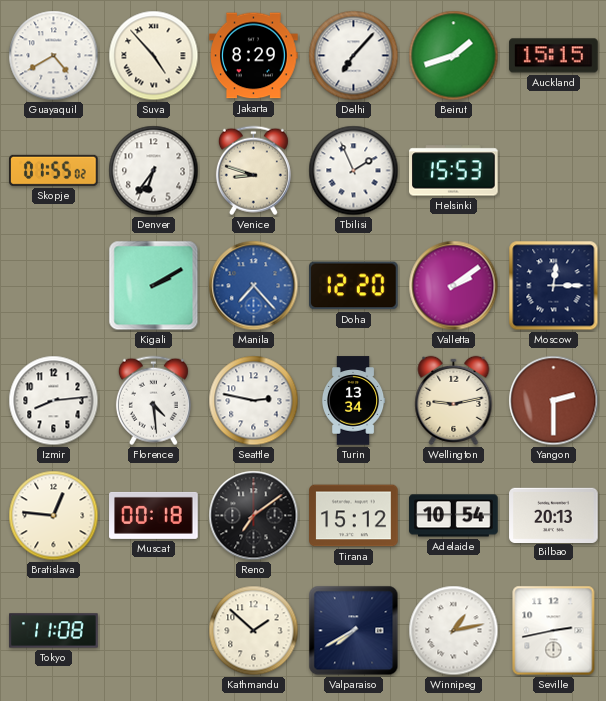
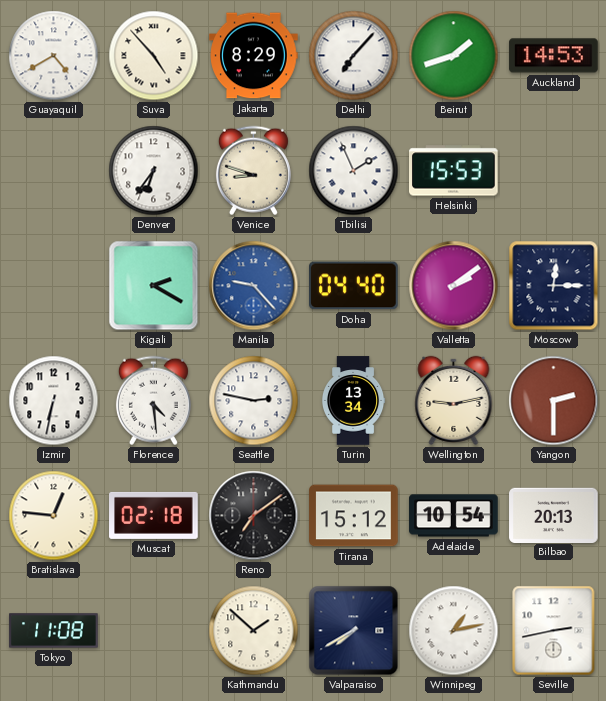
Auckland: 15:15 -> 14:53 (554, 56)
Skopje: 01:55 -> none (54, 170)
Kigali: 2:10 -> 2:20 (154, 286)
Manila: 7:23 -> 9:23 (254, 286)
Doha: 12:20 -> 04:40 (354, 286)
Izmir: 8:14 -> 6:32 (54, 401)
Muscat: 00:18 -> 02:18 (154, 515)
